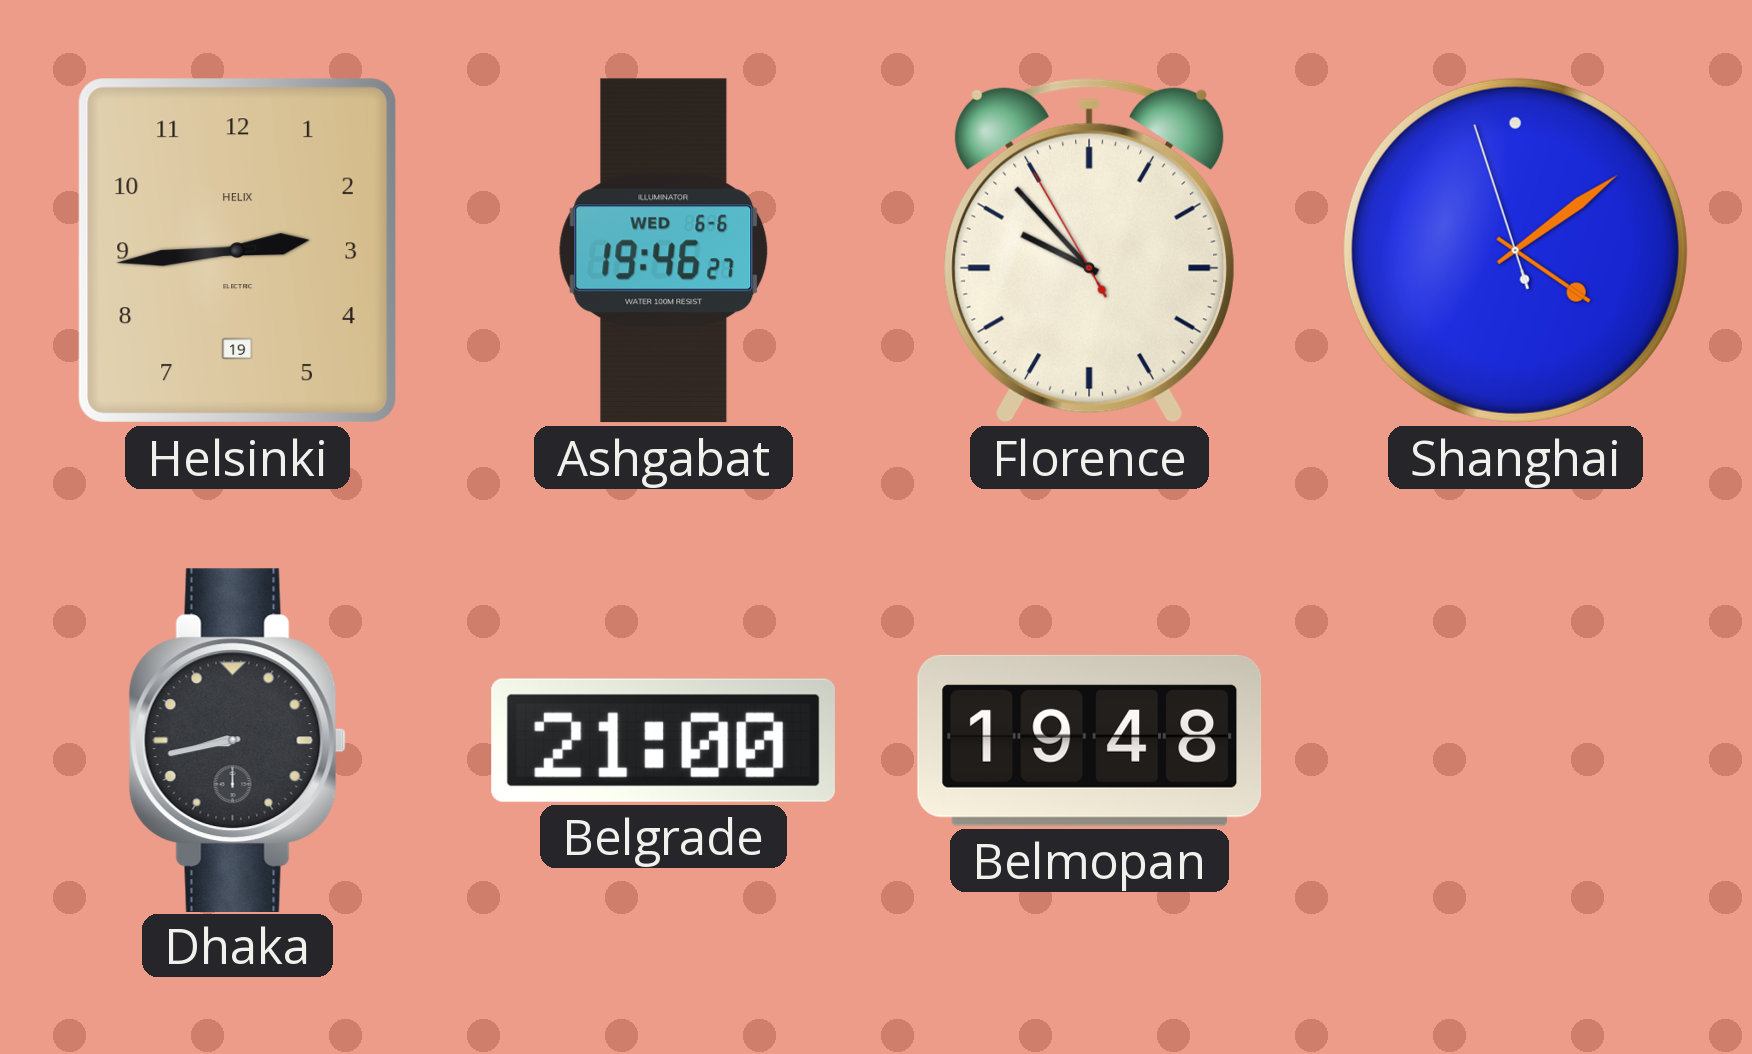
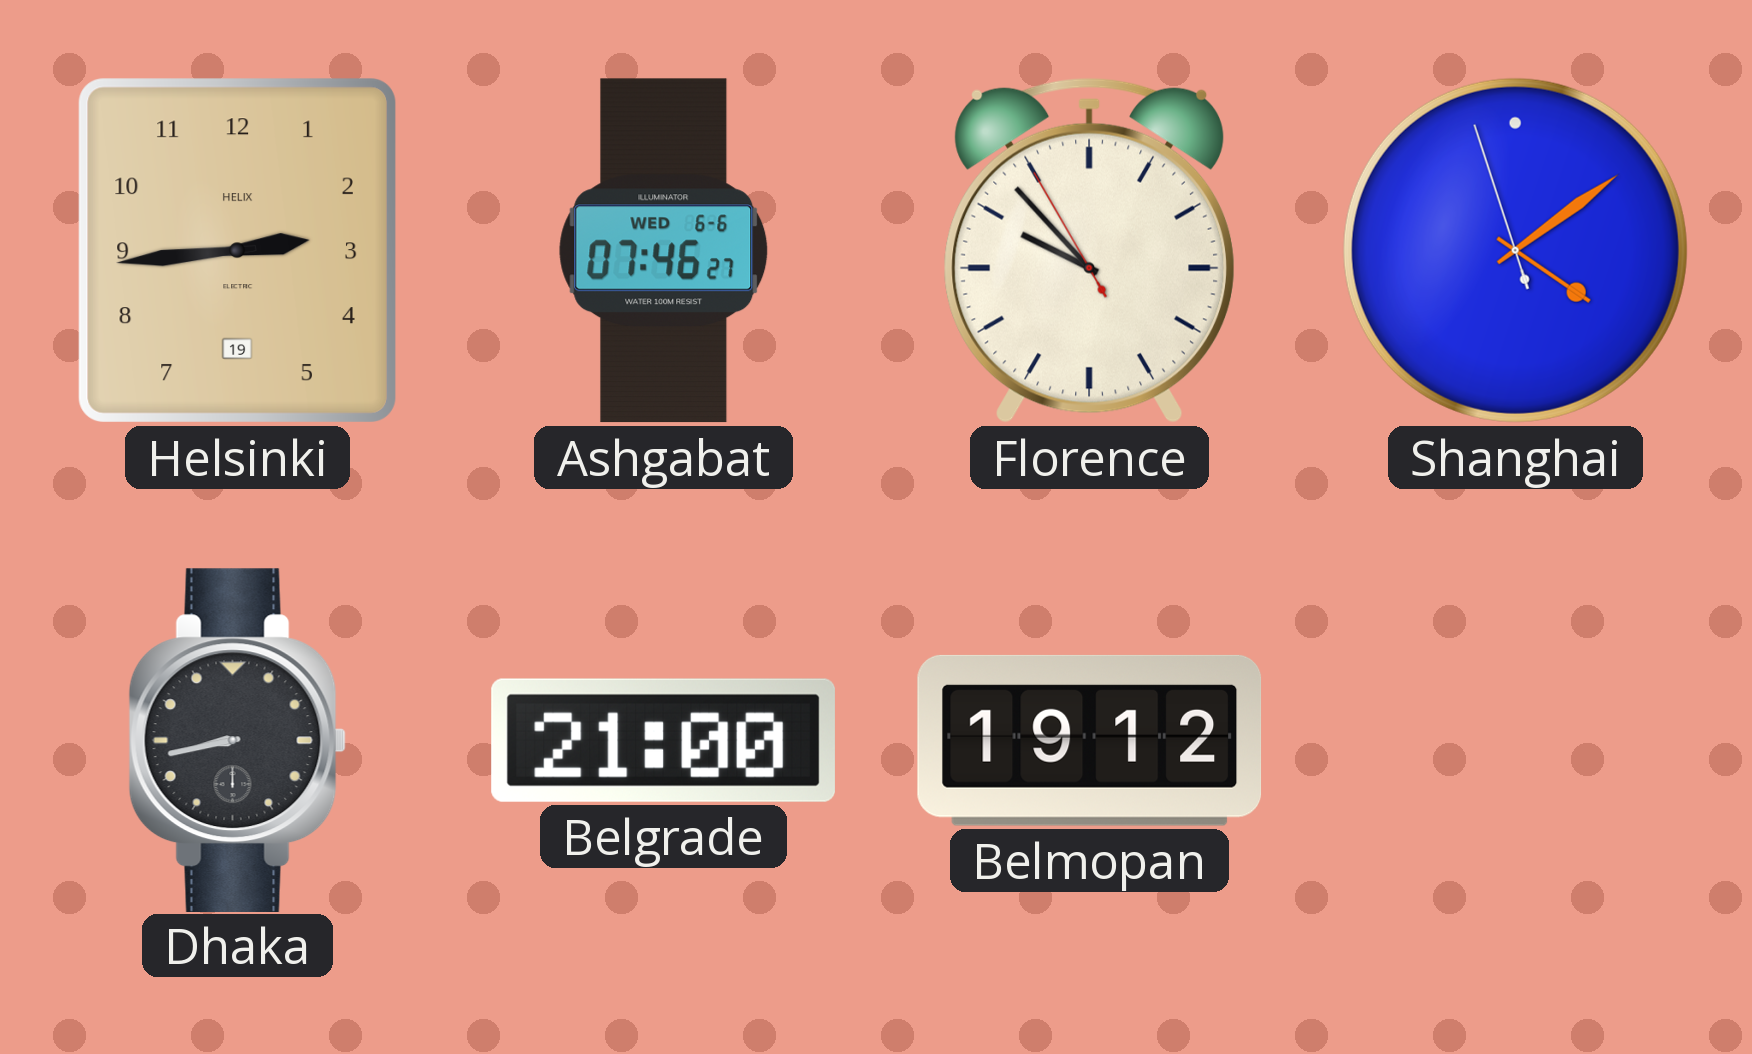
Ashgabat: 19:46 -> 07:46 (664, 251)
Belmopan: 19:48 -> 19:12 (1090, 740)
